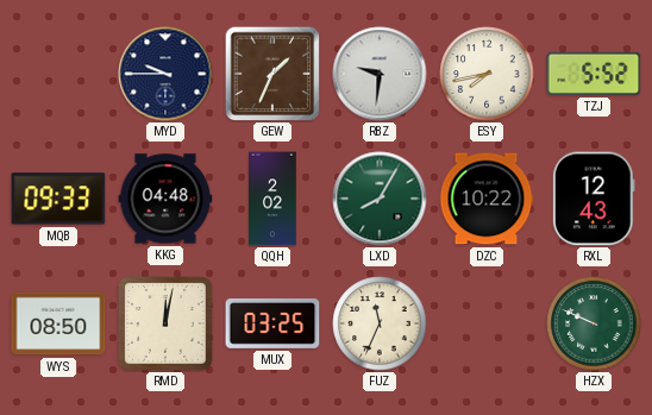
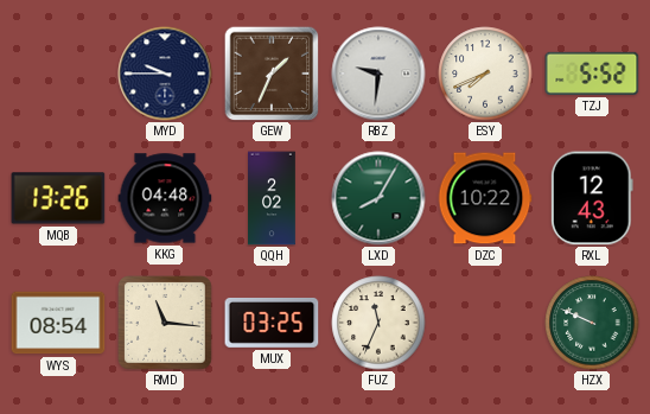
ESY: 7:43 -> 7:41 (485, 74)
MQB: 09:33 -> 13:26 (58, 198)
WYS: 08:50 -> 08:54 (58, 323)
RMD: 12:02 -> 11:16 (166, 324)
